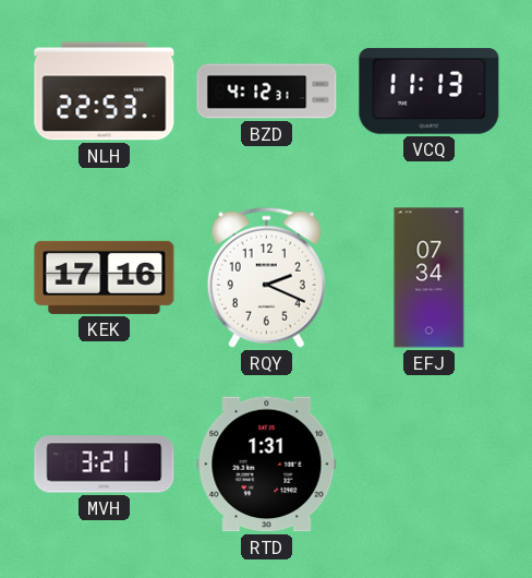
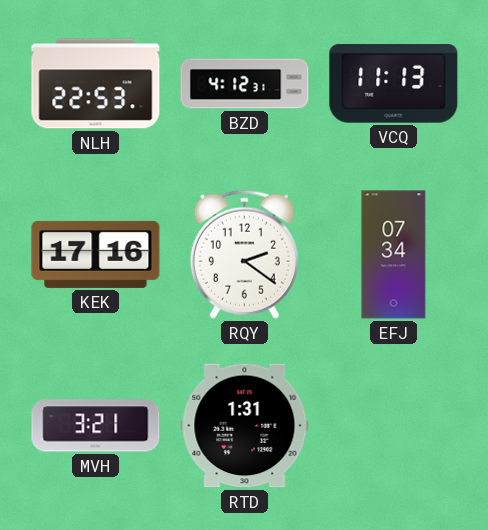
RQY: 2:19 -> 2:21 (244, 254)
